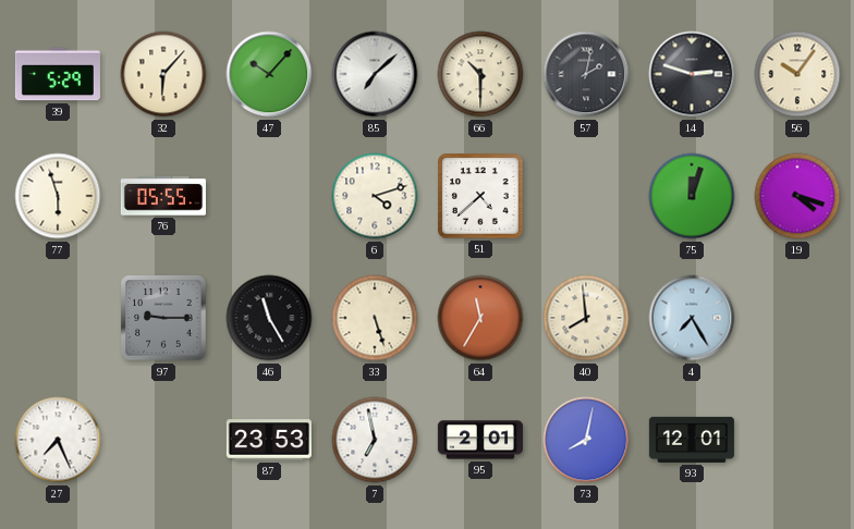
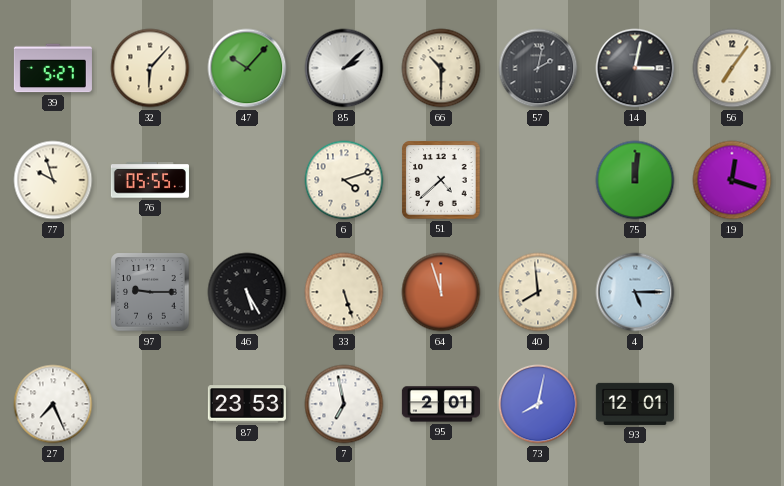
39: 5:29 -> 5:27 (53, 68)
85: 7:08 -> 2:08 (344, 68)
14: 2:48 -> 3:02 (635, 68)
56: 10:06 -> 7:06 (732, 68)
77: 5:57 -> 9:57 (53, 180)
75: 12:03 -> 12:01 (635, 180)
19: 4:18 -> 12:18 (732, 180)
46: 11:25 -> 5:25 (247, 292)
64: 11:35 -> 11:57 (441, 292)
4: 7:25 -> 5:15 (635, 292)
